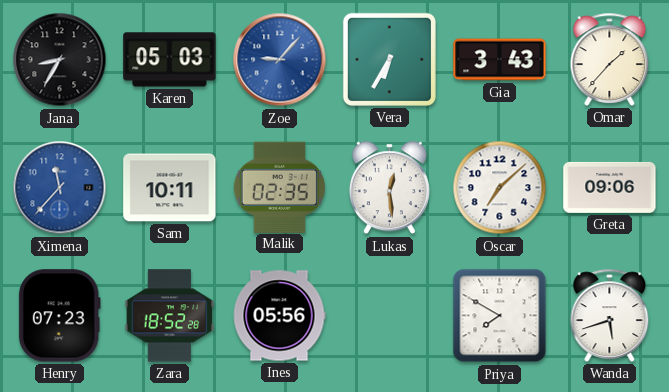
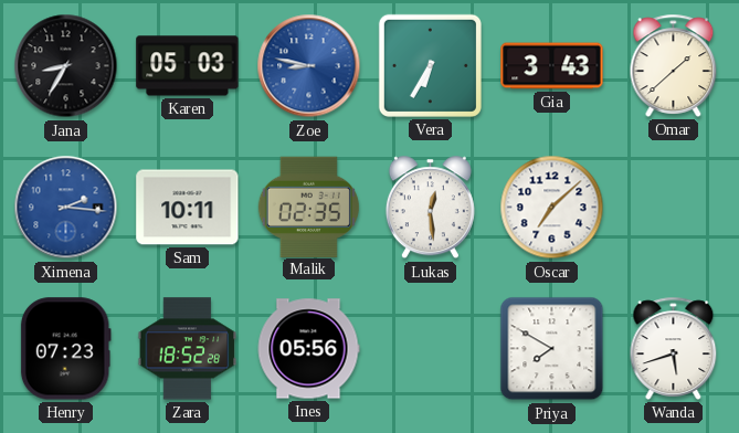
Zoe: 9:07 -> 8:47 (309, 66)
Omar: 1:37 -> 1:38 (674, 65)
Ximena: 11:37 -> 2:16 (66, 208)
Greta: 09:06 -> none (610, 187)
